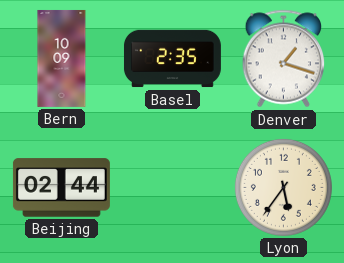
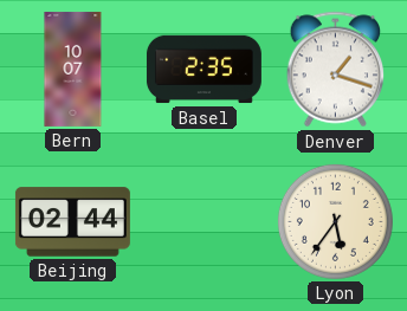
Bern: 10:09 -> 10:07 (73, 69)
